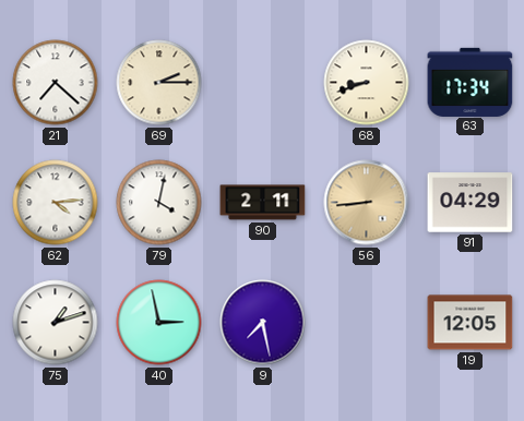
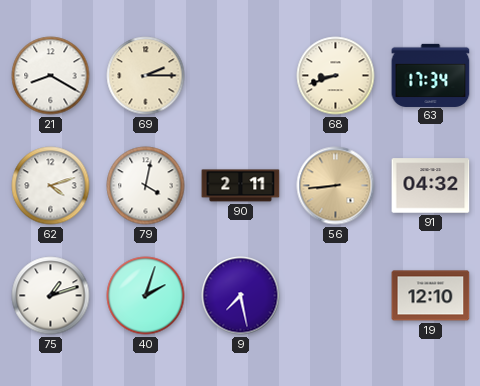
21: 7:22 -> 8:20 (51, 76)
62: 4:14 -> 4:12 (51, 186)
91: 04:29 -> 04:32 (431, 186)
40: 2:58 -> 2:03 (146, 296)
19: 12:05 -> 12:10 (431, 296)
